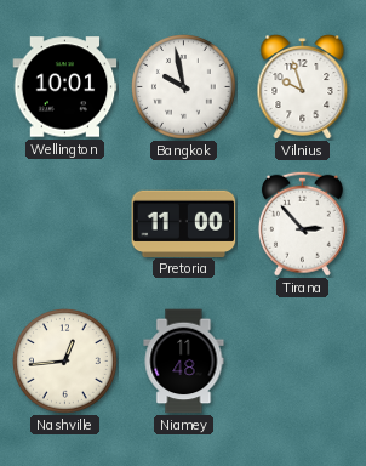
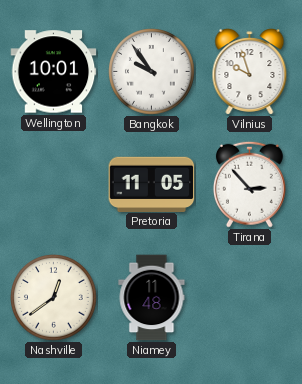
Bangkok: 9:58 -> 9:54 (152, 72)
Pretoria: 11:00 -> 11:05 (152, 184)
Nashville: 12:44 -> 12:39 (54, 298)
